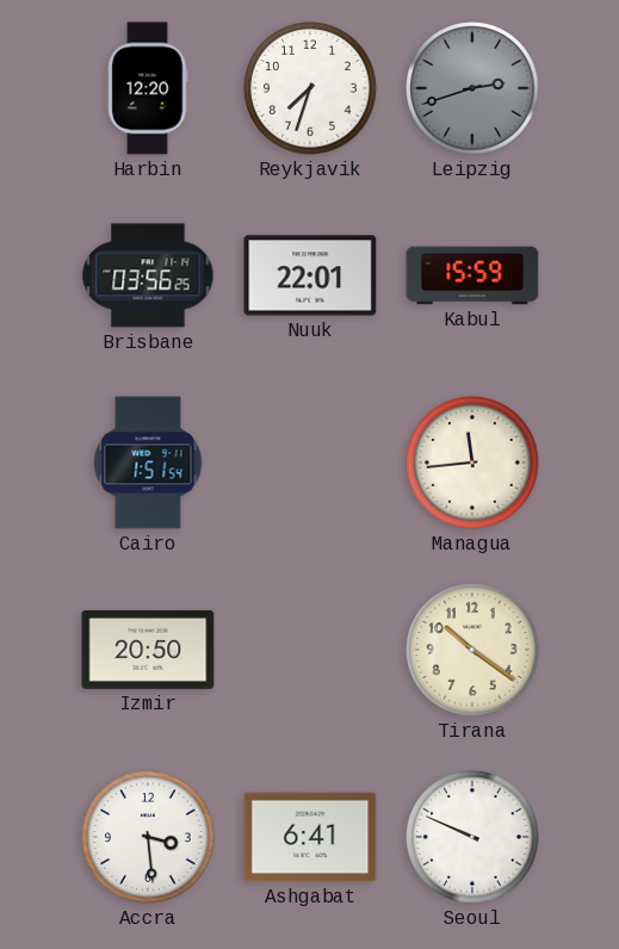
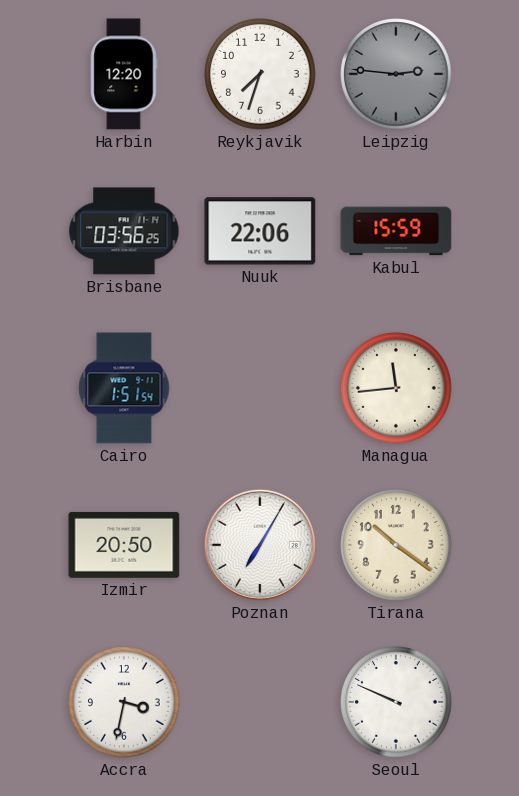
Leipzig: 2:42 -> 2:46 (396, 74)
Nuuk: 22:01 -> 22:06 (260, 231)
Poznan: none -> 7:05 (260, 545)
Accra: 3:29 -> 3:32 (124, 702)
Ashgabat: 6:41 -> none (310, 837)
